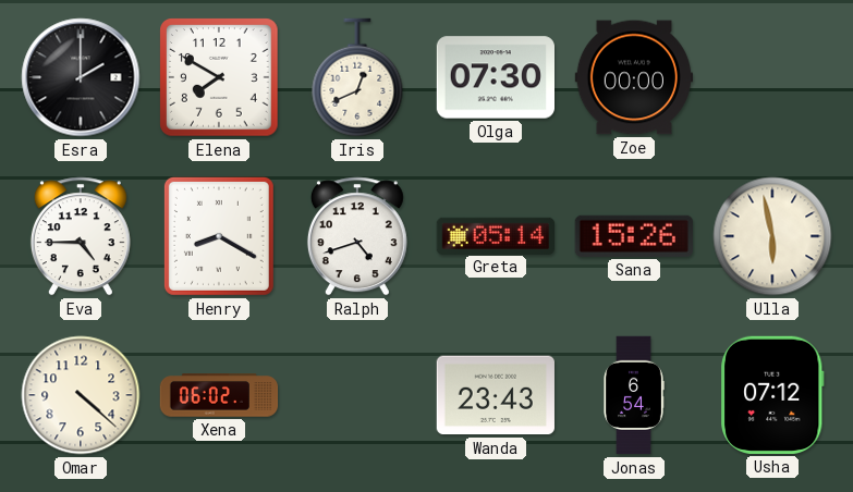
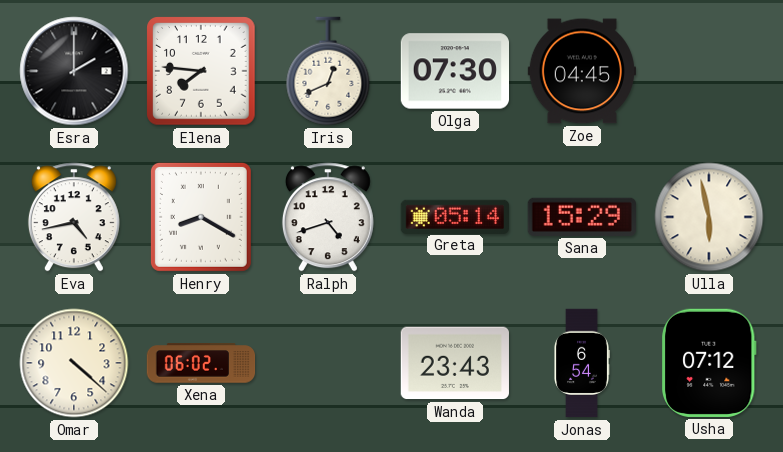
Elena: 7:50 -> 7:46 (201, 71)
Zoe: 00:00 -> 04:45 (581, 71)
Eva: 4:45 -> 4:43 (74, 217)
Sana: 15:26 -> 15:29 (582, 217)
